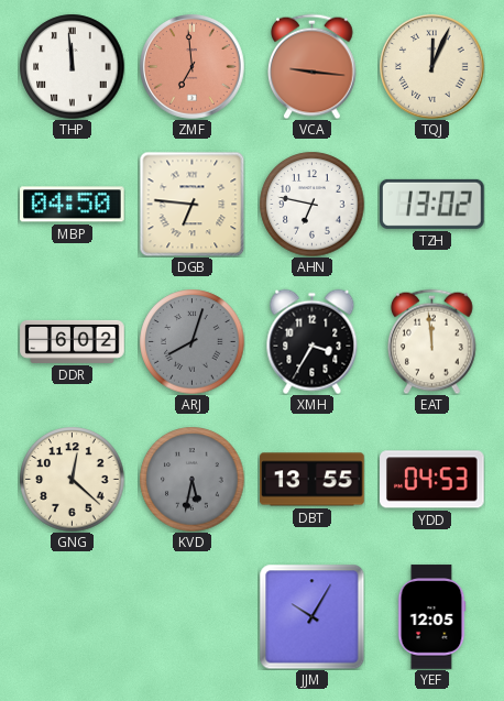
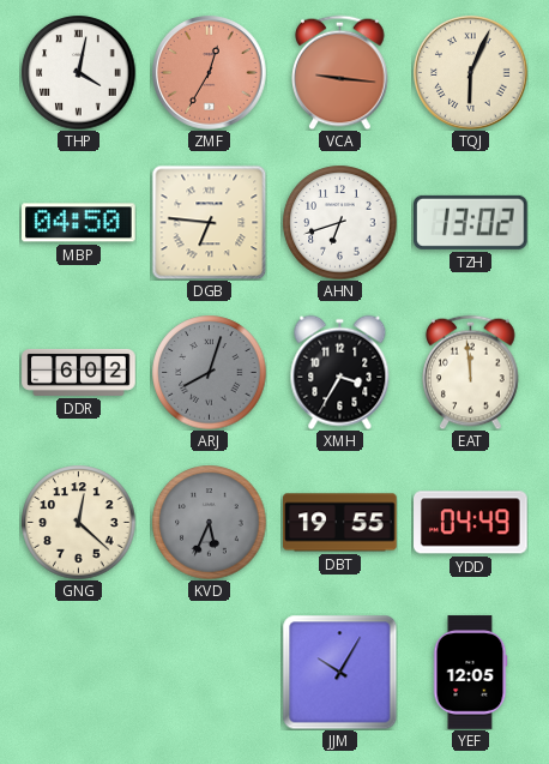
THP: 11:59 -> 4:02 (78, 72)
ZMF: 6:59 -> 12:35 (210, 73)
TQJ: 12:04 -> 6:04 (471, 73)
AHN: 6:47 -> 6:42 (339, 222)
KVD: 5:32 -> 5:34 (209, 522)
DBT: 13:55 -> 19:55 (340, 523)
YDD: 04:53 -> 04:49 (471, 523)
